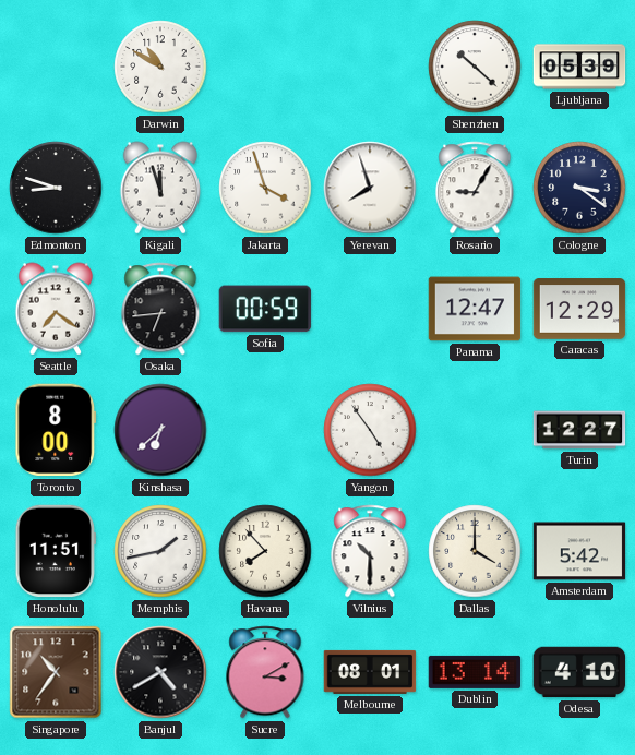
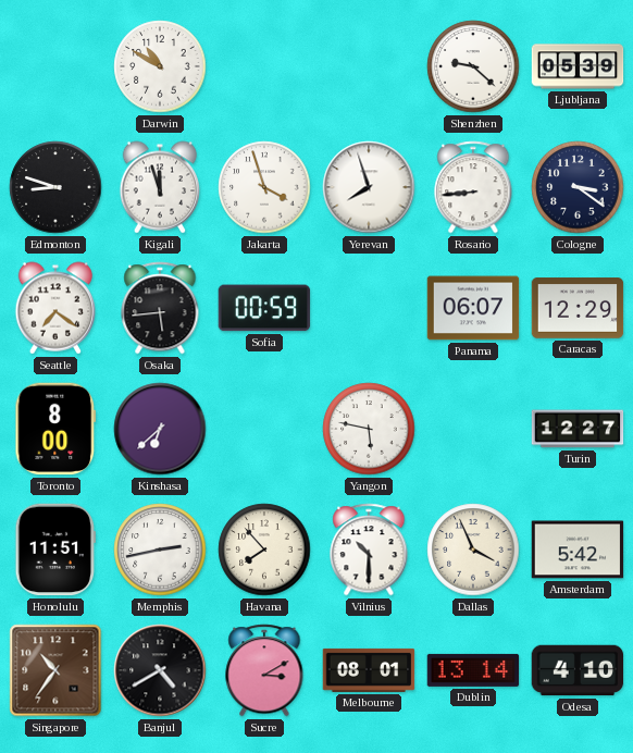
Shenzhen: 10:22 -> 9:22 (473, 66)
Rosario: 9:05 -> 8:44 (473, 187)
Osaka: 6:44 -> 5:44 (160, 308)
Panama: 12:47 -> 06:07 (473, 308)
Yangon: 4:54 -> 5:47 (369, 429)
Memphis: 1:43 -> 2:43 (160, 550)
Dallas: 4:00 -> 3:56 (473, 550)
